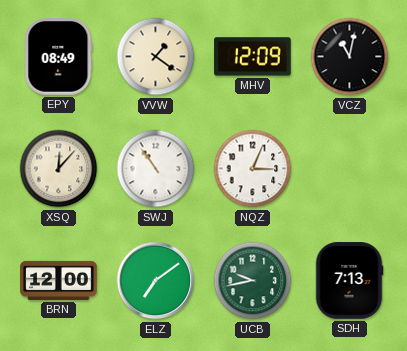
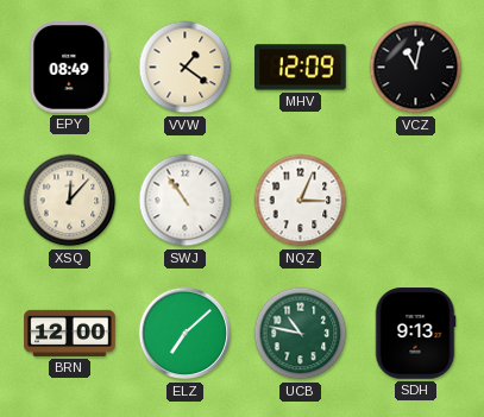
ELZ: 7:09 -> 7:08 (186, 334)
UCB: 9:43 -> 10:47 (301, 334)
SDH: 7:13 -> 9:13 (415, 334)
